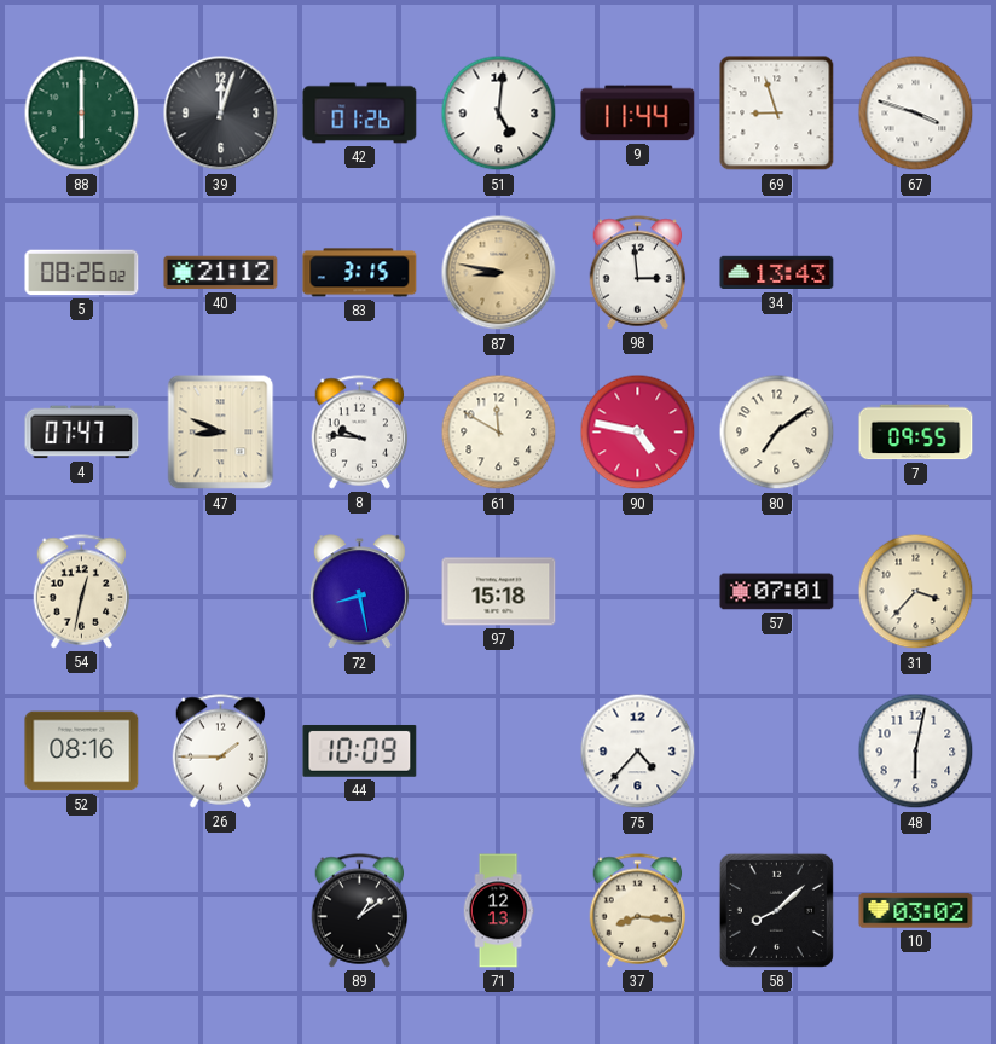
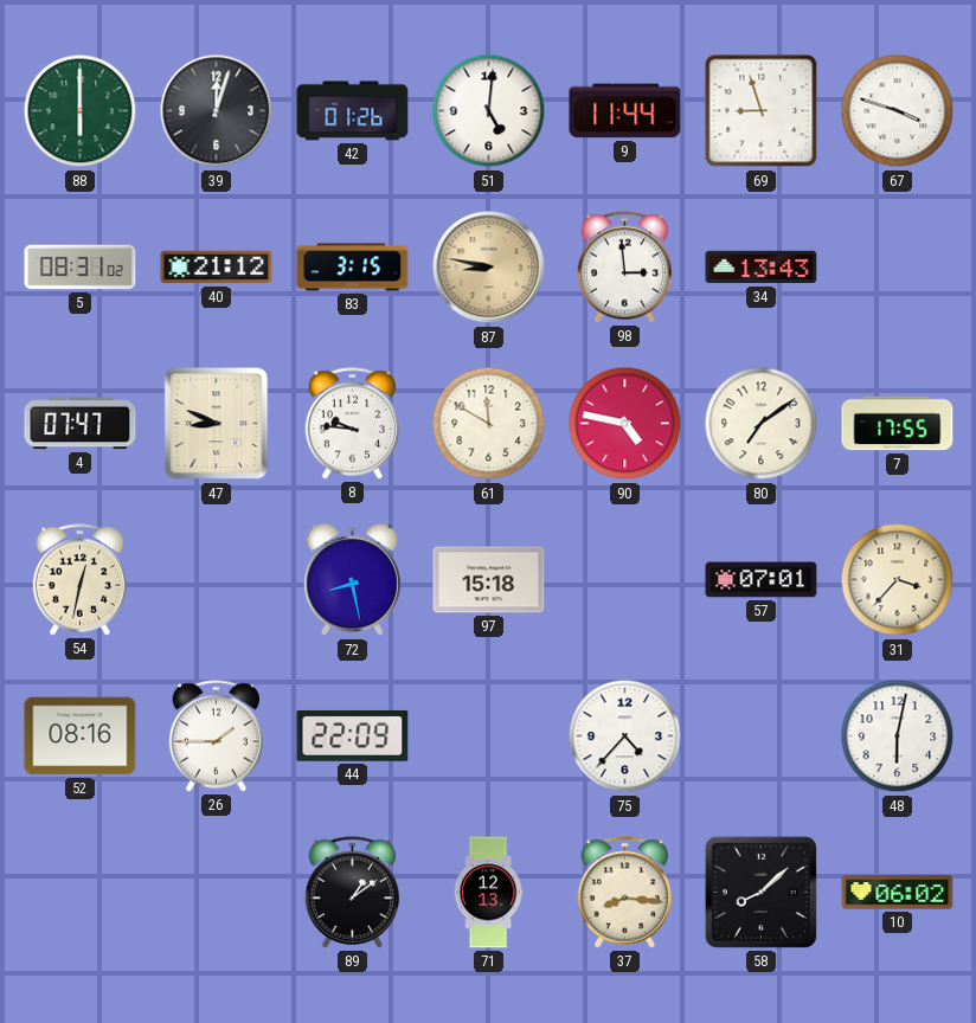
5: 08:26 -> 08:31 (81, 268)
7: 09:55 -> 17:55 (898, 424)
44: 10:09 -> 22:09 (353, 736)
10: 03:02 -> 06:02 (898, 893)
